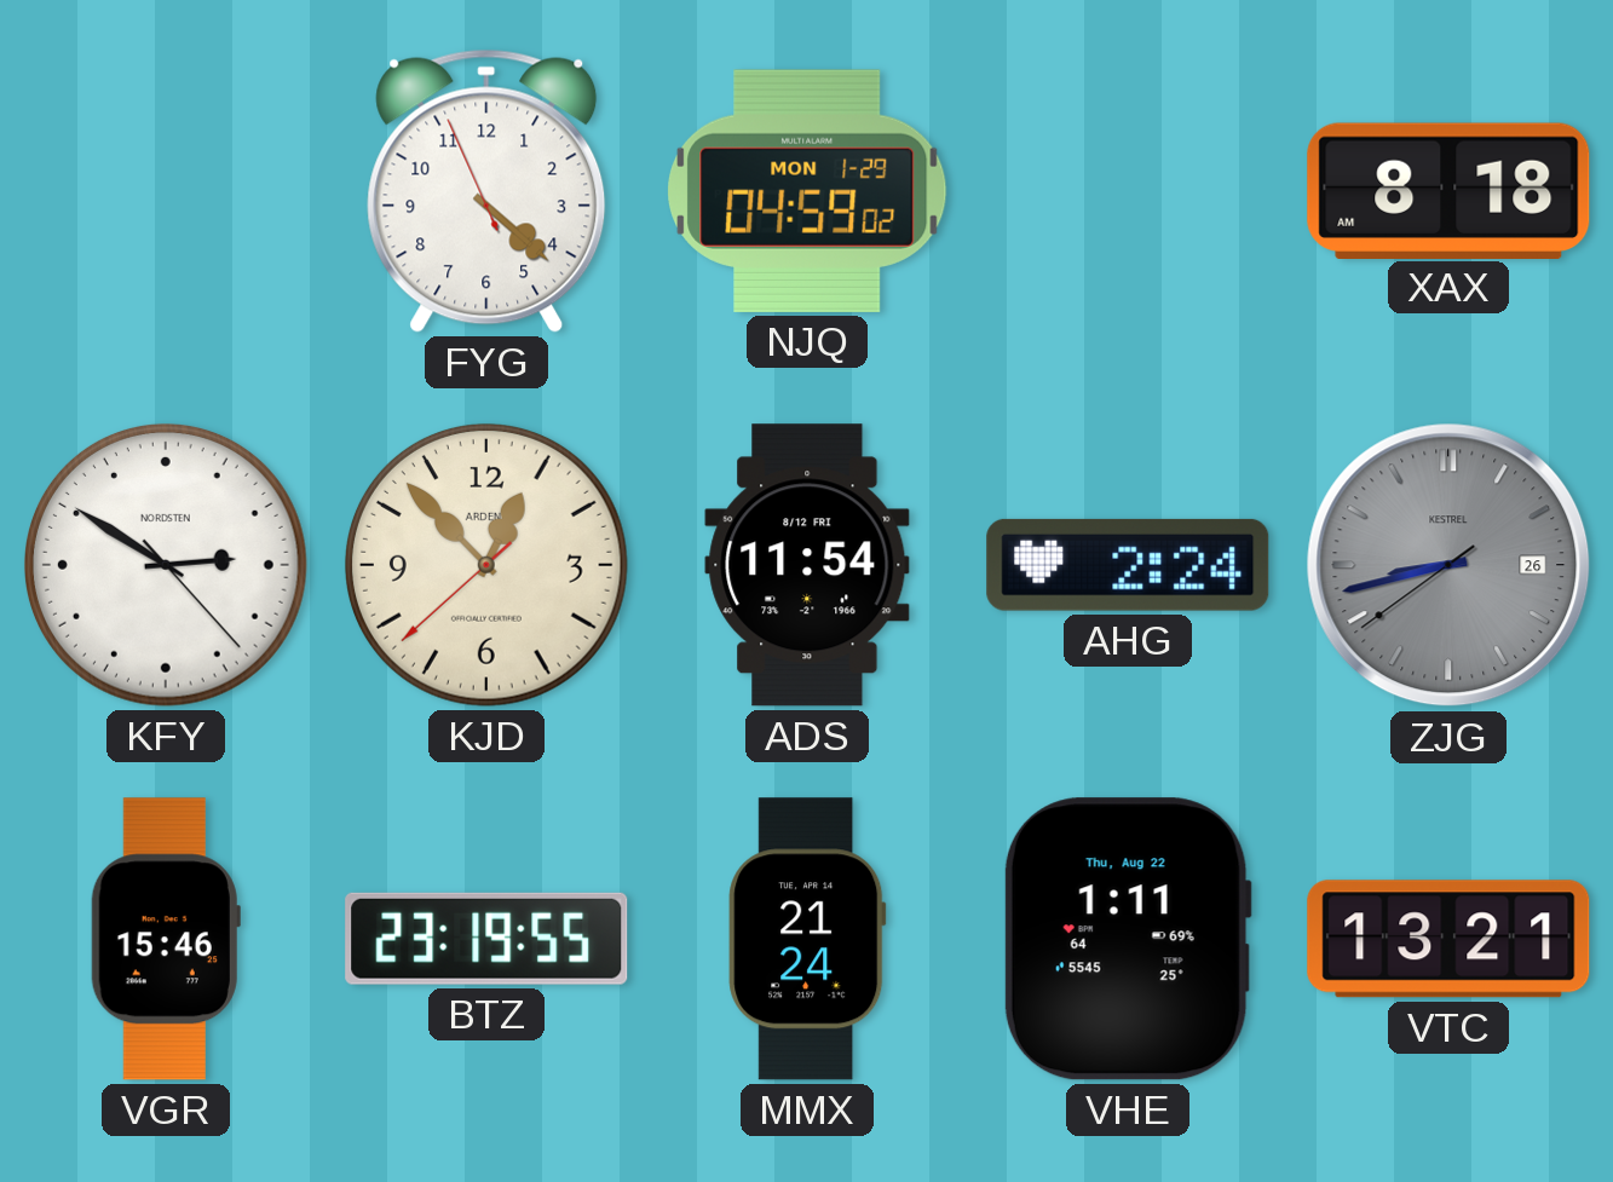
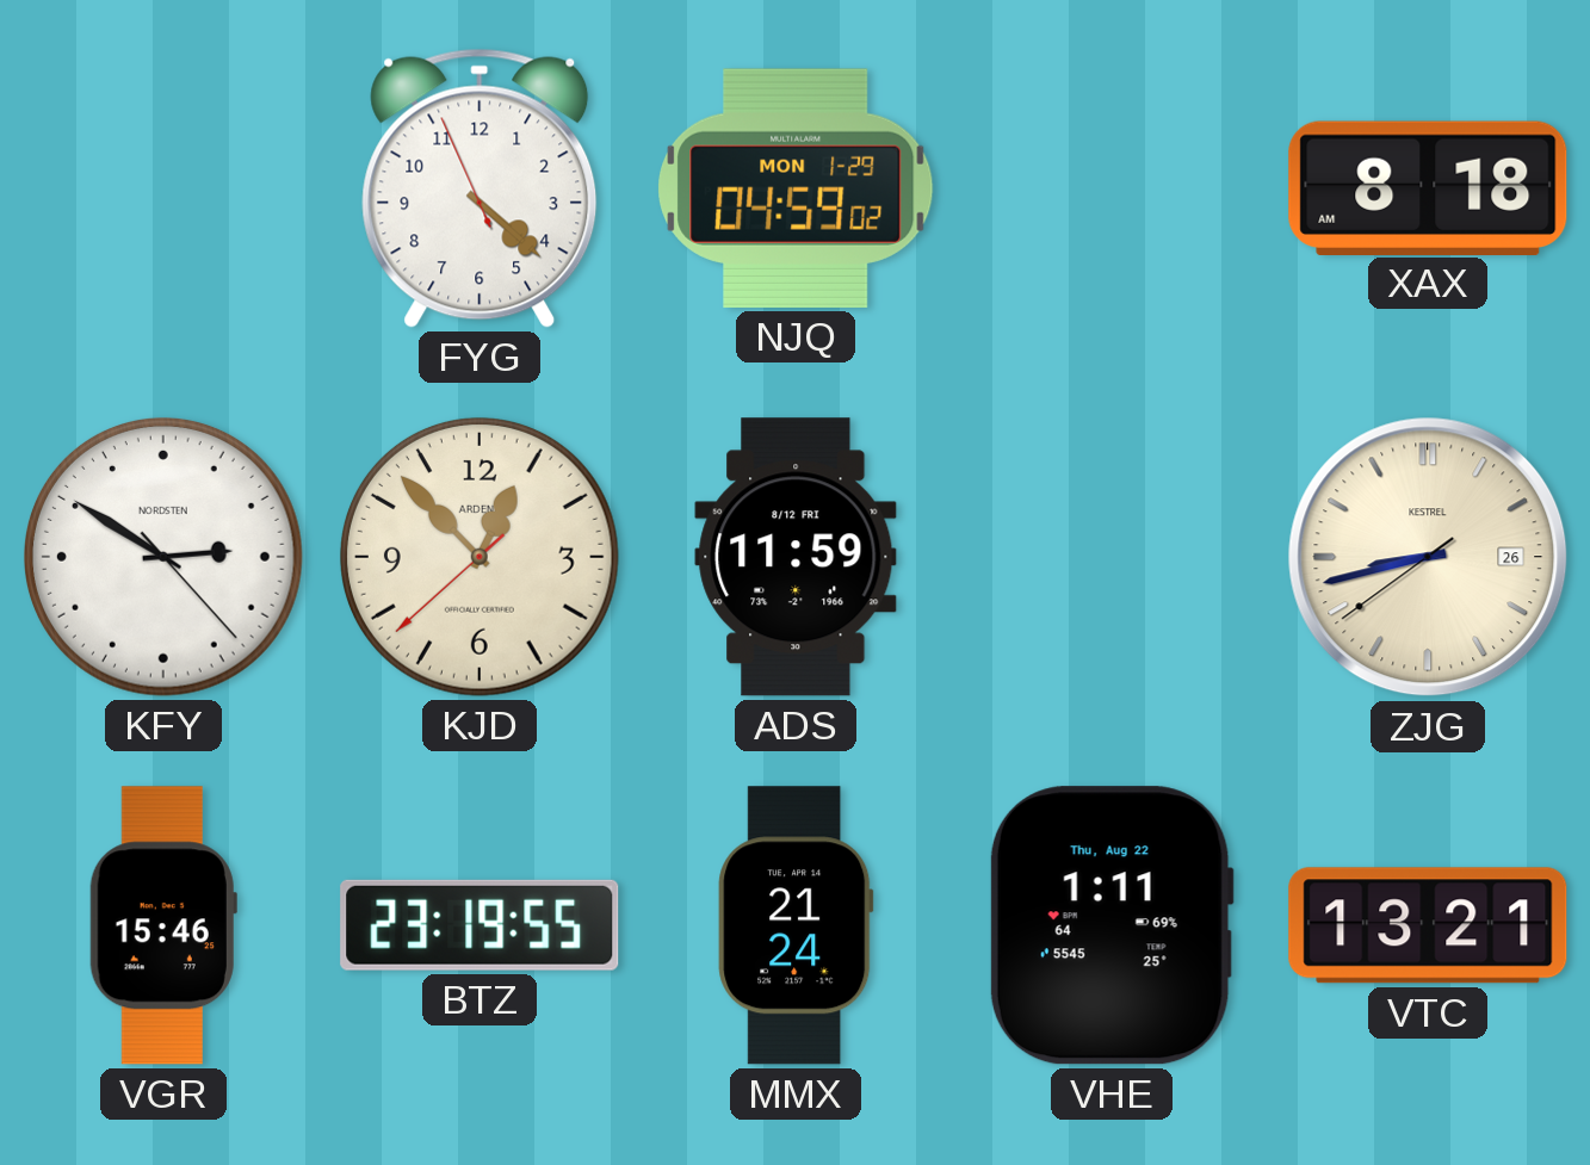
ADS: 11:54 -> 11:59 (796, 557)
AHG: 2:24 -> none (1128, 565)
ZJG dial: grey -> cream (1428, 557)
